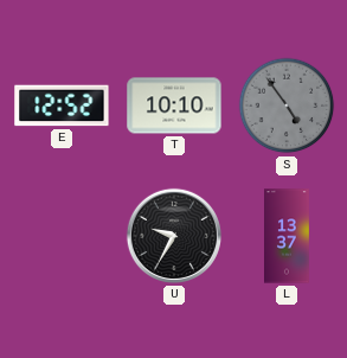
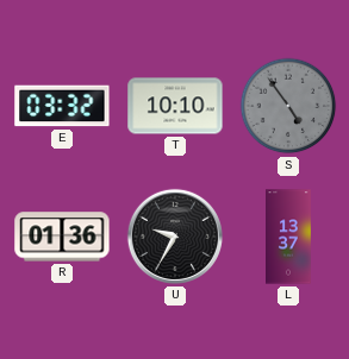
E: 12:52 -> 03:32 (62, 106)
R: none -> 01:36 (62, 237)
